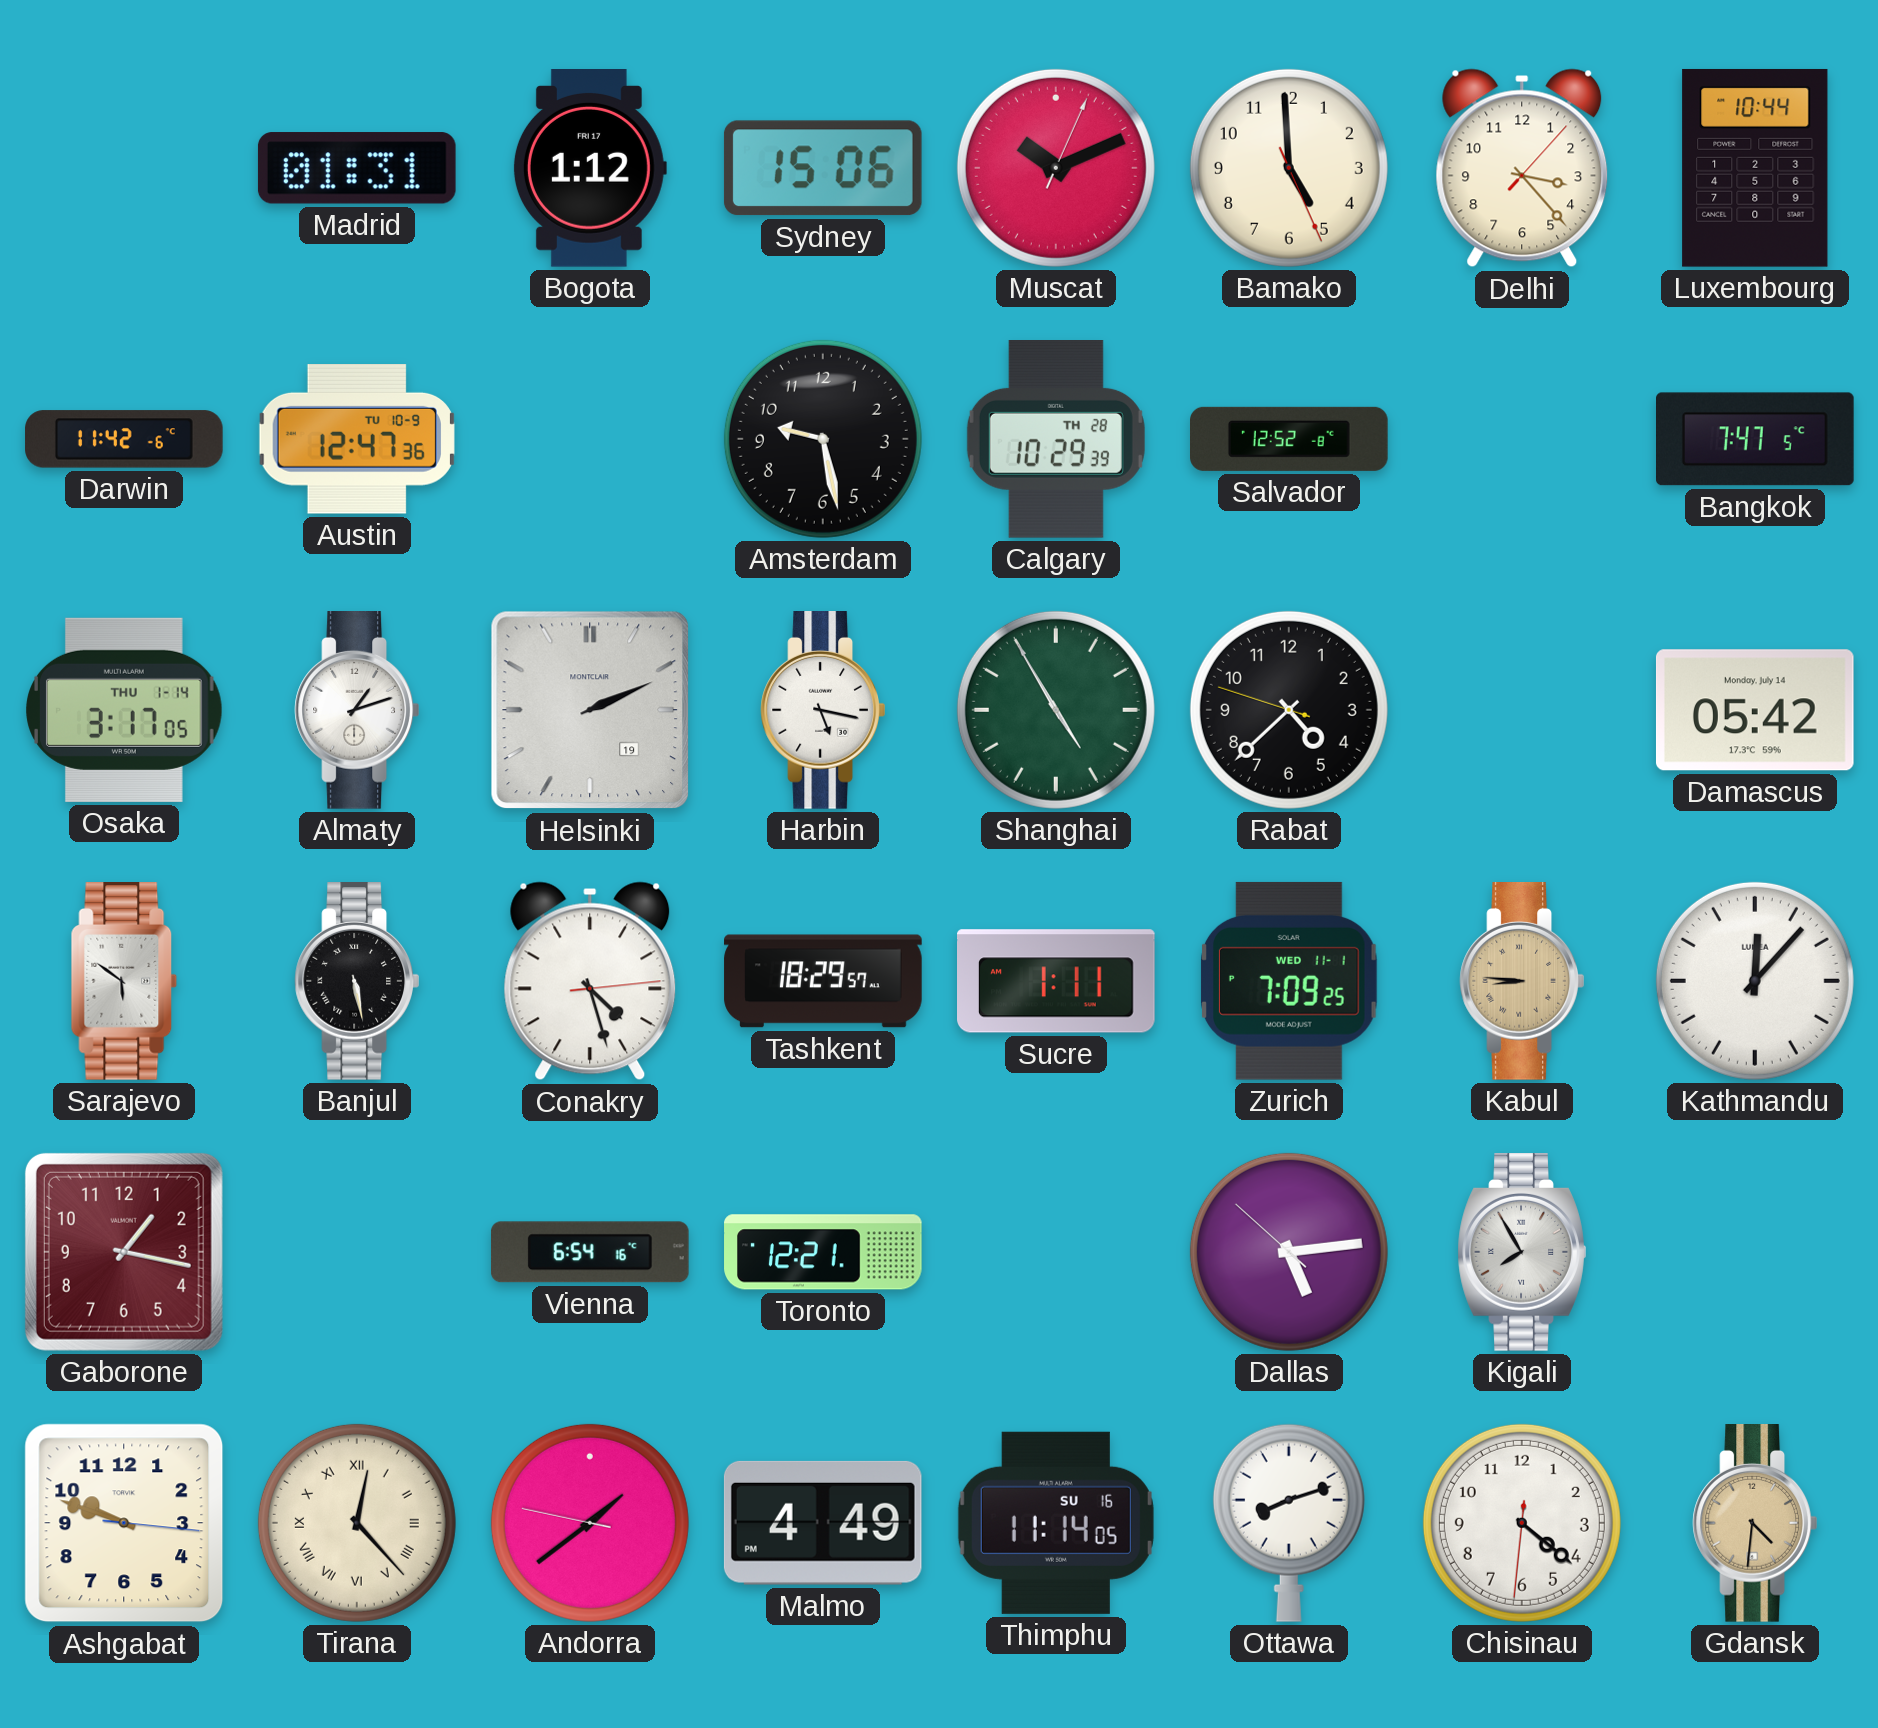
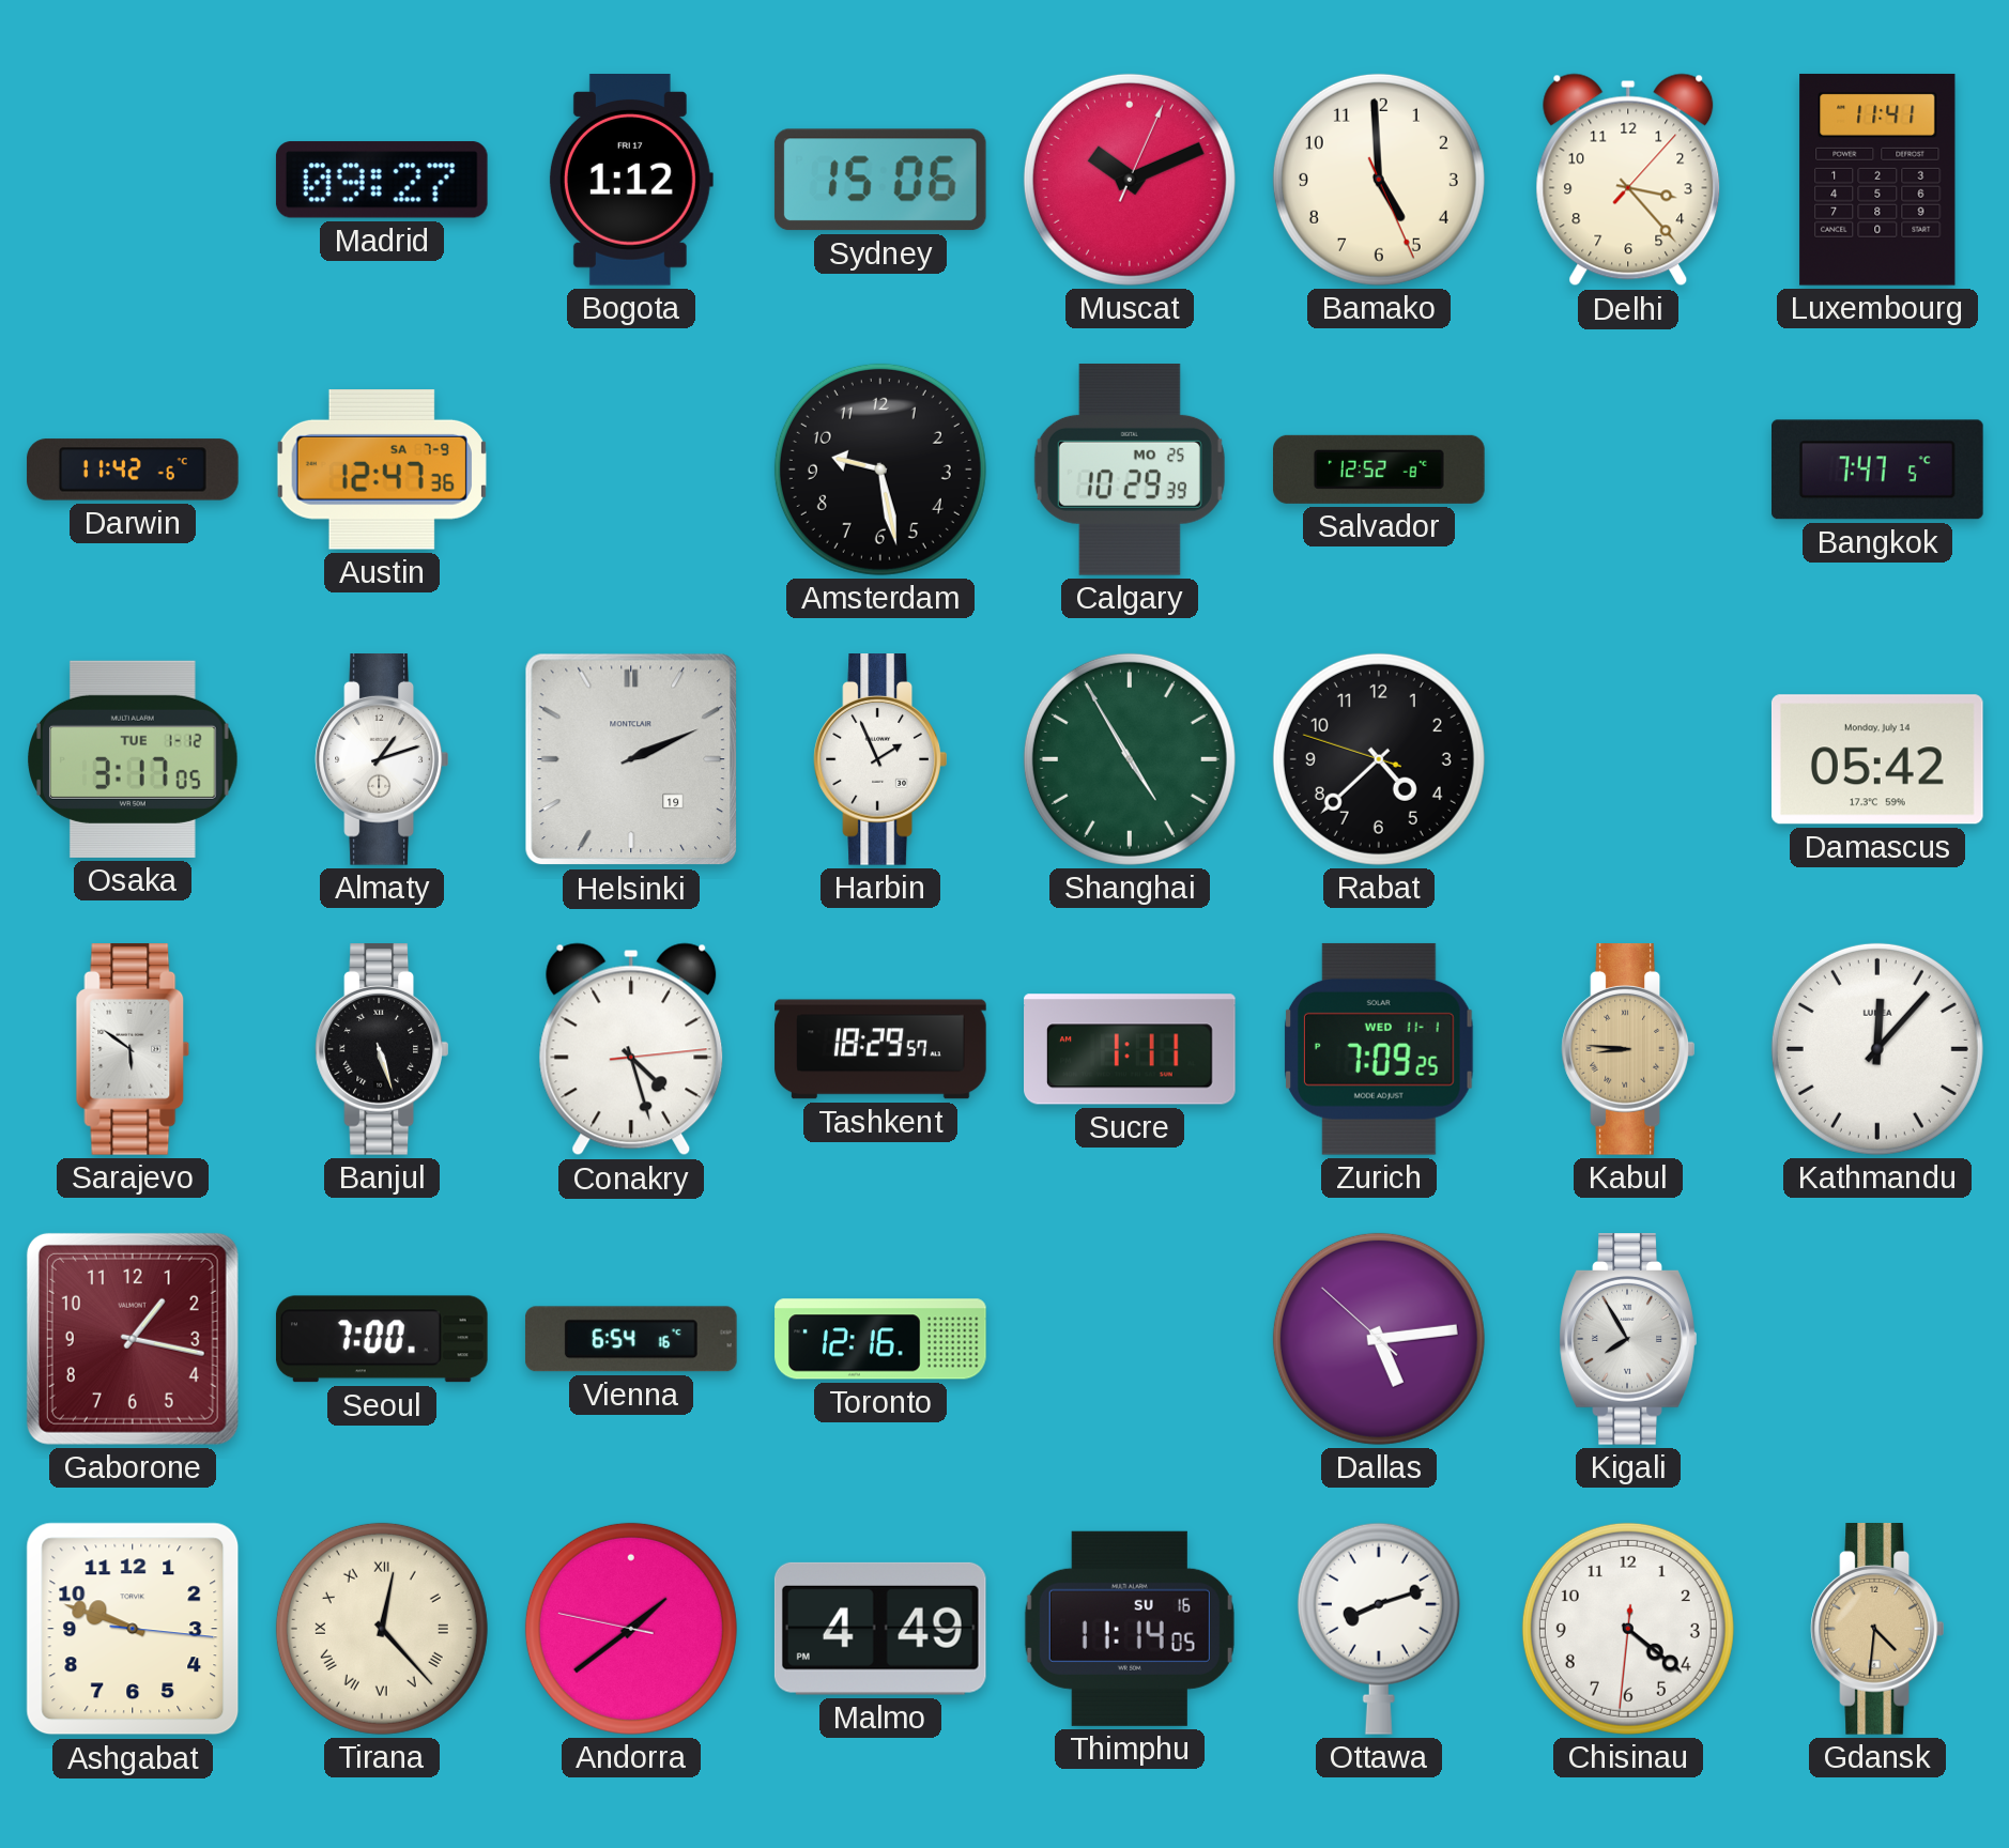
Madrid: 01:31 -> 09:27 (382, 180)
Luxembourg: 10:44 -> 11:41 (1877, 180)
Austin date: TU 10-9 -> SA 7-9 (382, 471)
Calgary date: TH 28 -> MO 25 (1130, 471)
Osaka date: THU 1-14 -> TUE 1-12 (133, 759)
Harbin: 5:17 -> 1:56 (880, 760)
Banjul: 5:28 -> 5:27 (382, 1050)
Seoul: none -> 7:00 (382, 1339)
Toronto: 12:21 -> 12:16 (880, 1339)
